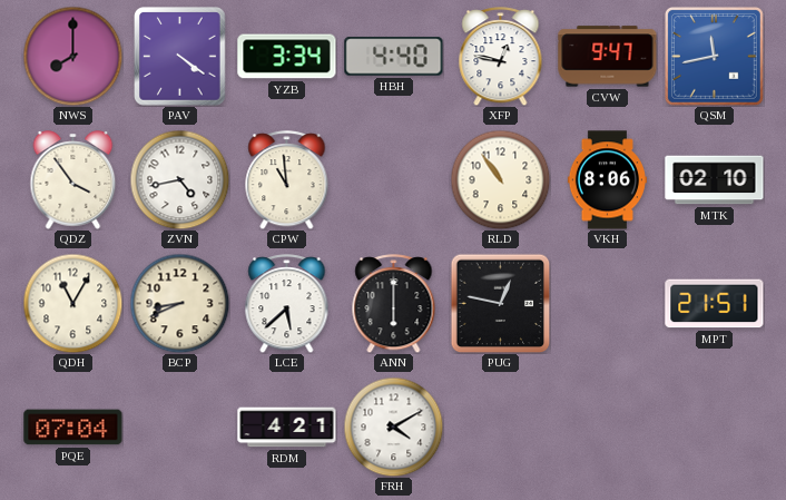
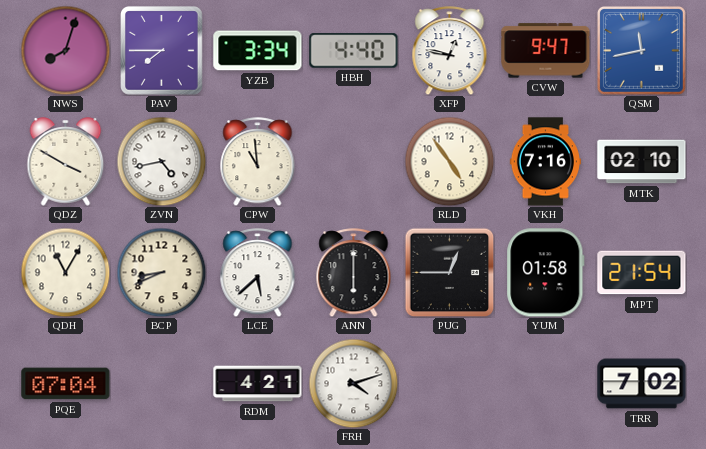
NWS: 8:00 -> 8:03 (65, 50)
PAV: 4:21 -> 7:45 (162, 51)
QDZ: 3:54 -> 3:50 (66, 162)
RLD: 10:54 -> 4:54 (449, 161)
VKH: 8:06 -> 7:16 (545, 162)
PUG: 12:47 -> 12:45 (449, 272)
YUM: none -> 01:58 (546, 273)
MPT: 21:51 -> 21:54 (642, 273)
FRH: 4:10 -> 4:12 (353, 383)
TRR: none -> 7:02 (642, 384)
